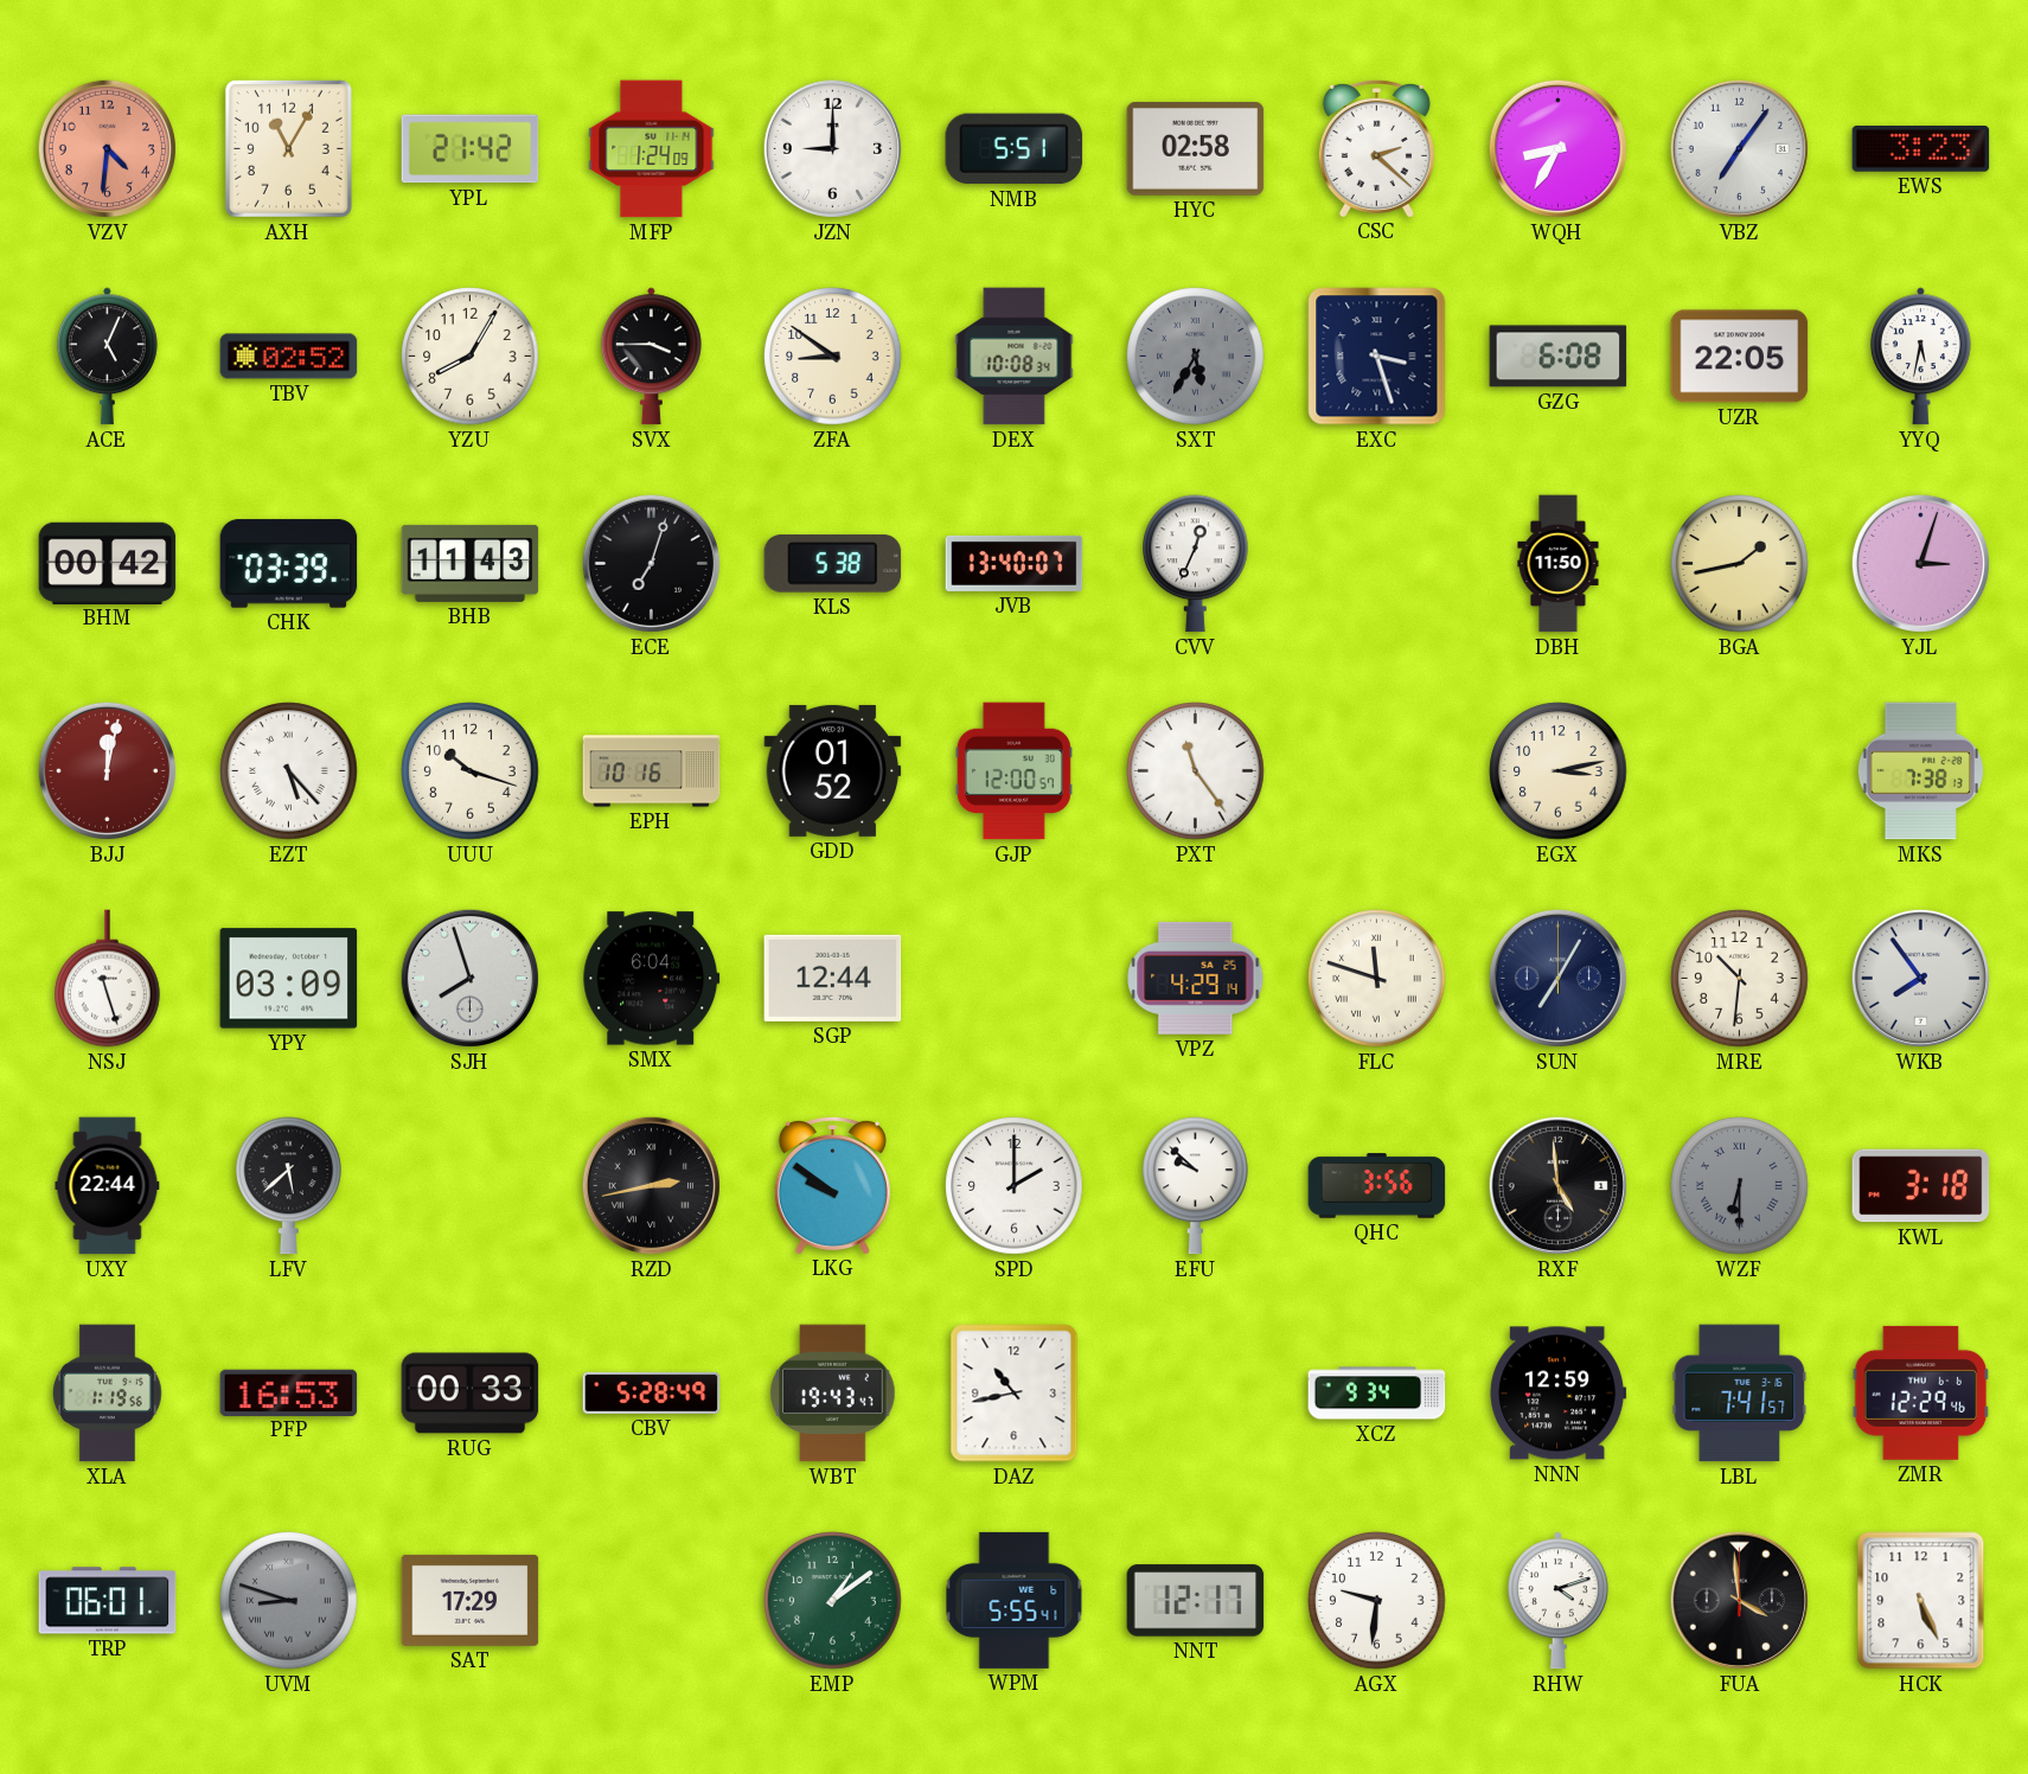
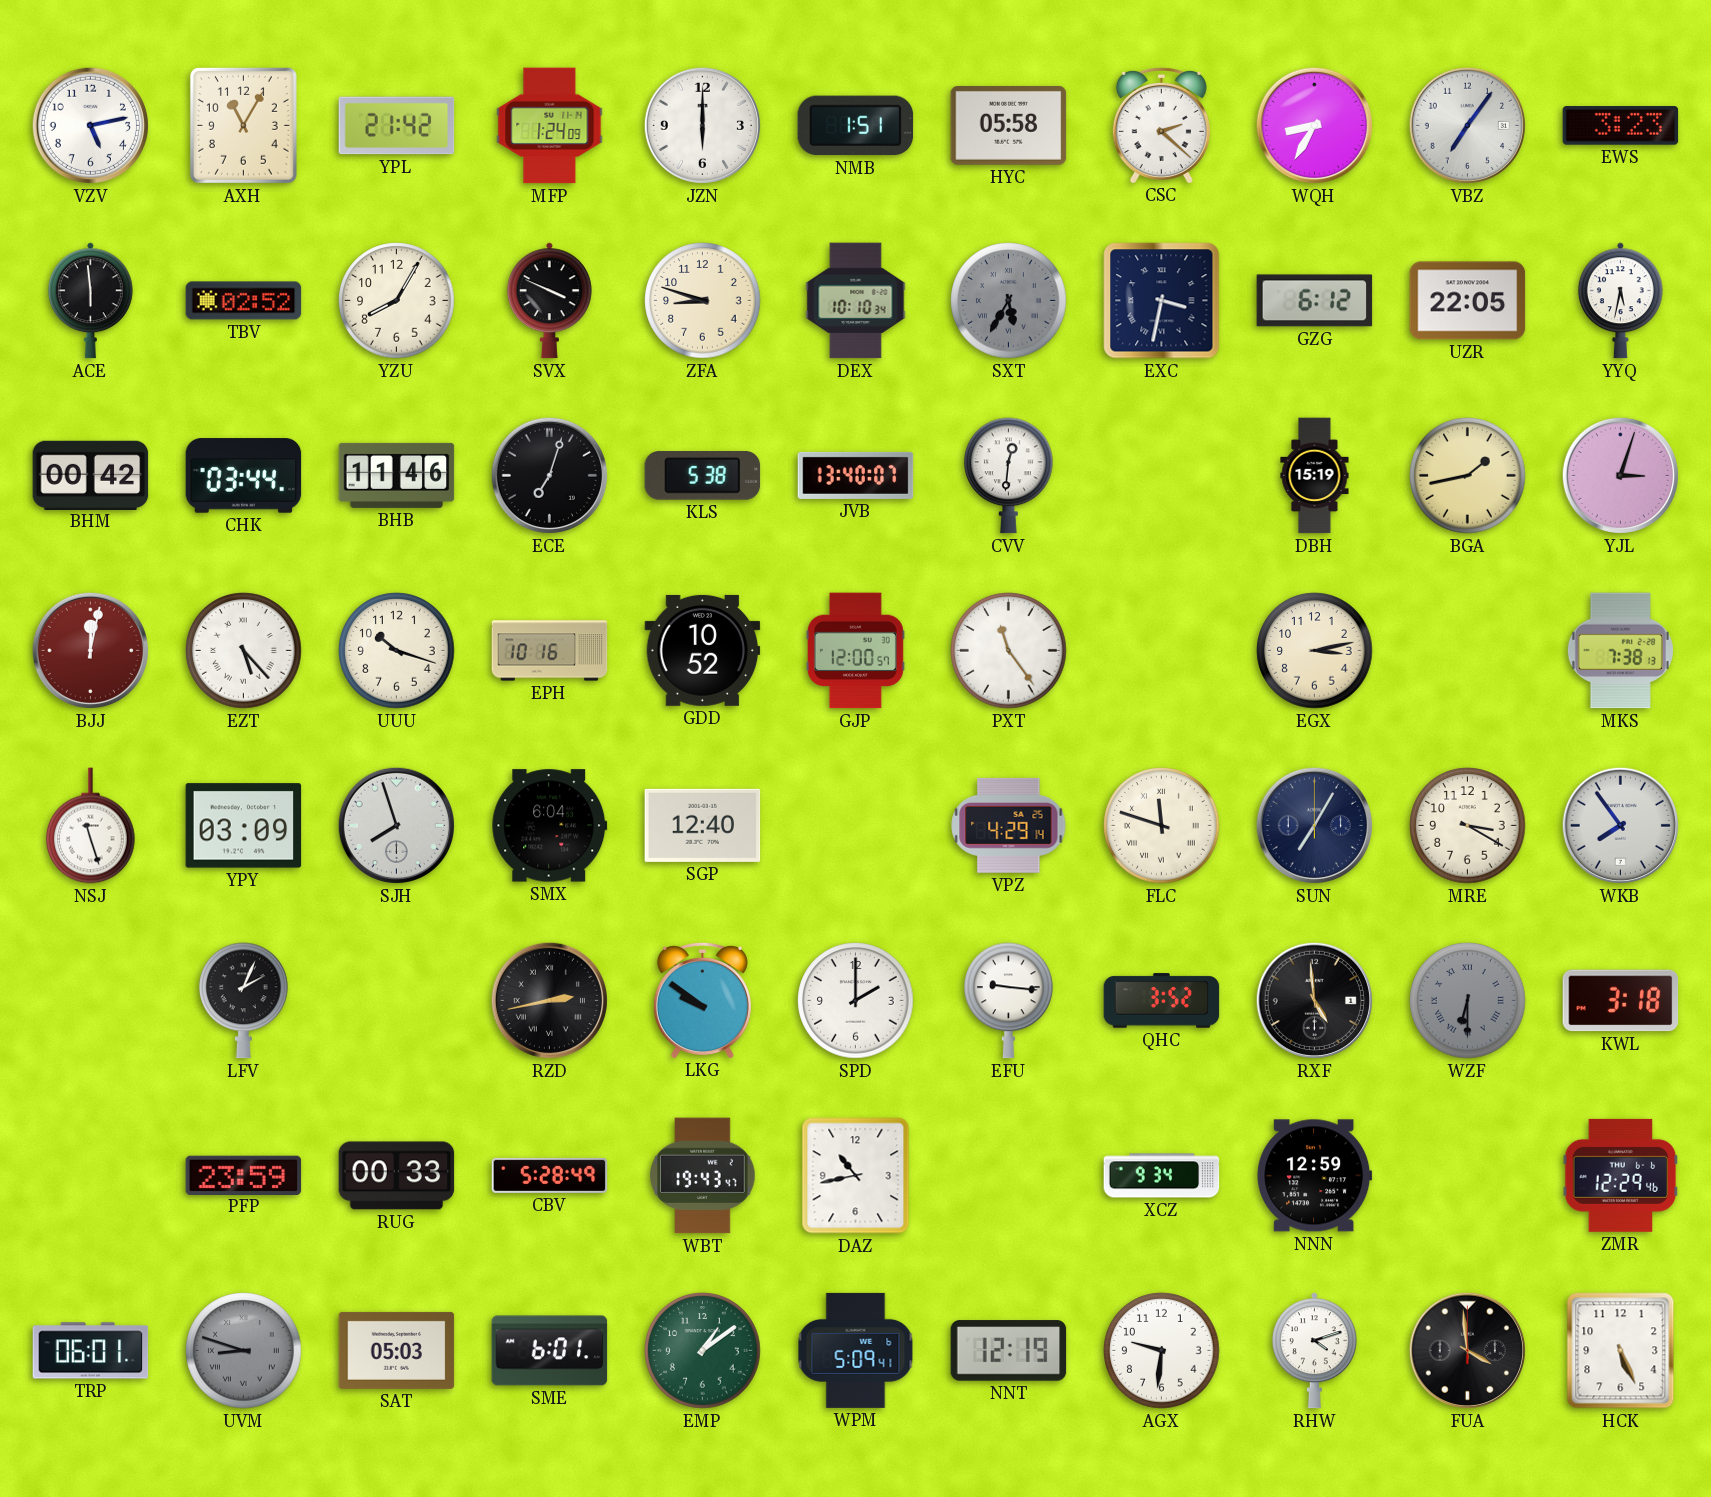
VZV: 4:31 -> 5:13 (90, 125)
VZV dial: salmon -> white (90, 125)
JZN: 9:00 -> 6:00 (702, 125)
NMB: 5:51 -> 1:51 (856, 126)
HYC: 02:58 -> 05:58 (1009, 125)
ACE: 5:04 -> 5:59 (90, 301)
SVX: 3:45 -> 3:49 (549, 301)
ZFA: 8:51 -> 8:48 (703, 301)
DEX: 10:08 -> 10:10 (856, 301)
EXC: 3:27 -> 3:32 (1162, 301)
GZG: 6:08 -> 6:12 (1315, 301)
CHK: 03:39 -> 03:44 (244, 476)
BHB: 11:43 -> 11:46 (397, 475)
CVV: 12:34 -> 12:31 (1009, 476)
DBH: 11:50 -> 15:19 (1315, 476)
GDD: 01:52 -> 10:52 (703, 650)
SGP: 12:44 -> 12:40 (703, 825)
MRE: 10:31 -> 3:20 (1468, 826)
UXY: 22:44 -> none (108, 1186)
LFV: 5:38 -> 2:04 (244, 1001)
EFU: 9:52 -> 9:16 (1009, 1001)
QHC: 3:56 -> 3:52 (1162, 1001)
XLA: 1:19 -> none (108, 1394)
PFP: 16:53 -> 23:59 (244, 1175)
LBL: 7:41 -> none (1740, 1394)
SAT: 17:29 -> 05:03 (397, 1350)
SME: none -> 6:01 (550, 1351)
WPM: 5:55 -> 5:09 (856, 1350)
NNT: 12:17 -> 12:19 (1009, 1351)
